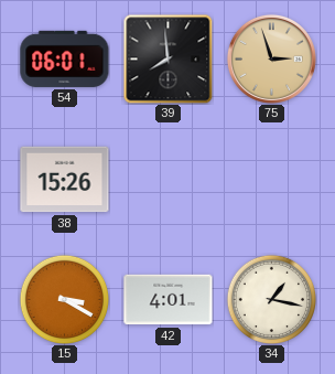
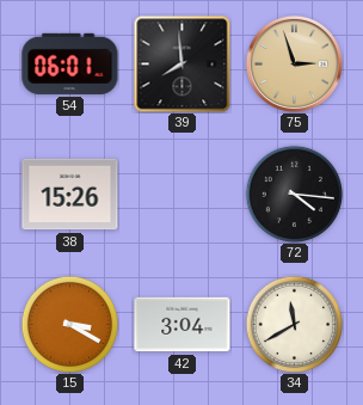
72: none -> 4:16 (294, 194)
42: 4:01 -> 3:04 (183, 325)
34: 1:17 -> 11:40 (294, 324)
